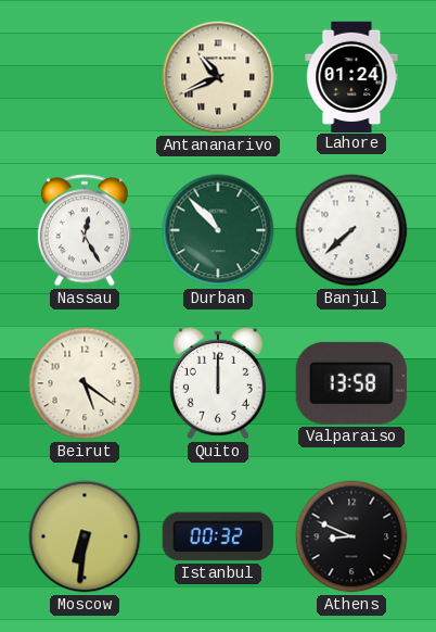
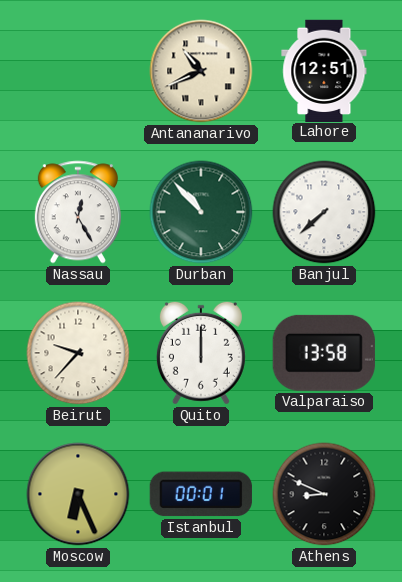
Lahore: 01:24 -> 12:51 (324, 70)
Beirut: 5:21 -> 9:37 (78, 353)
Moscow: 6:31 -> 6:26 (78, 494)
Istanbul: 00:32 -> 00:01 (201, 494)
